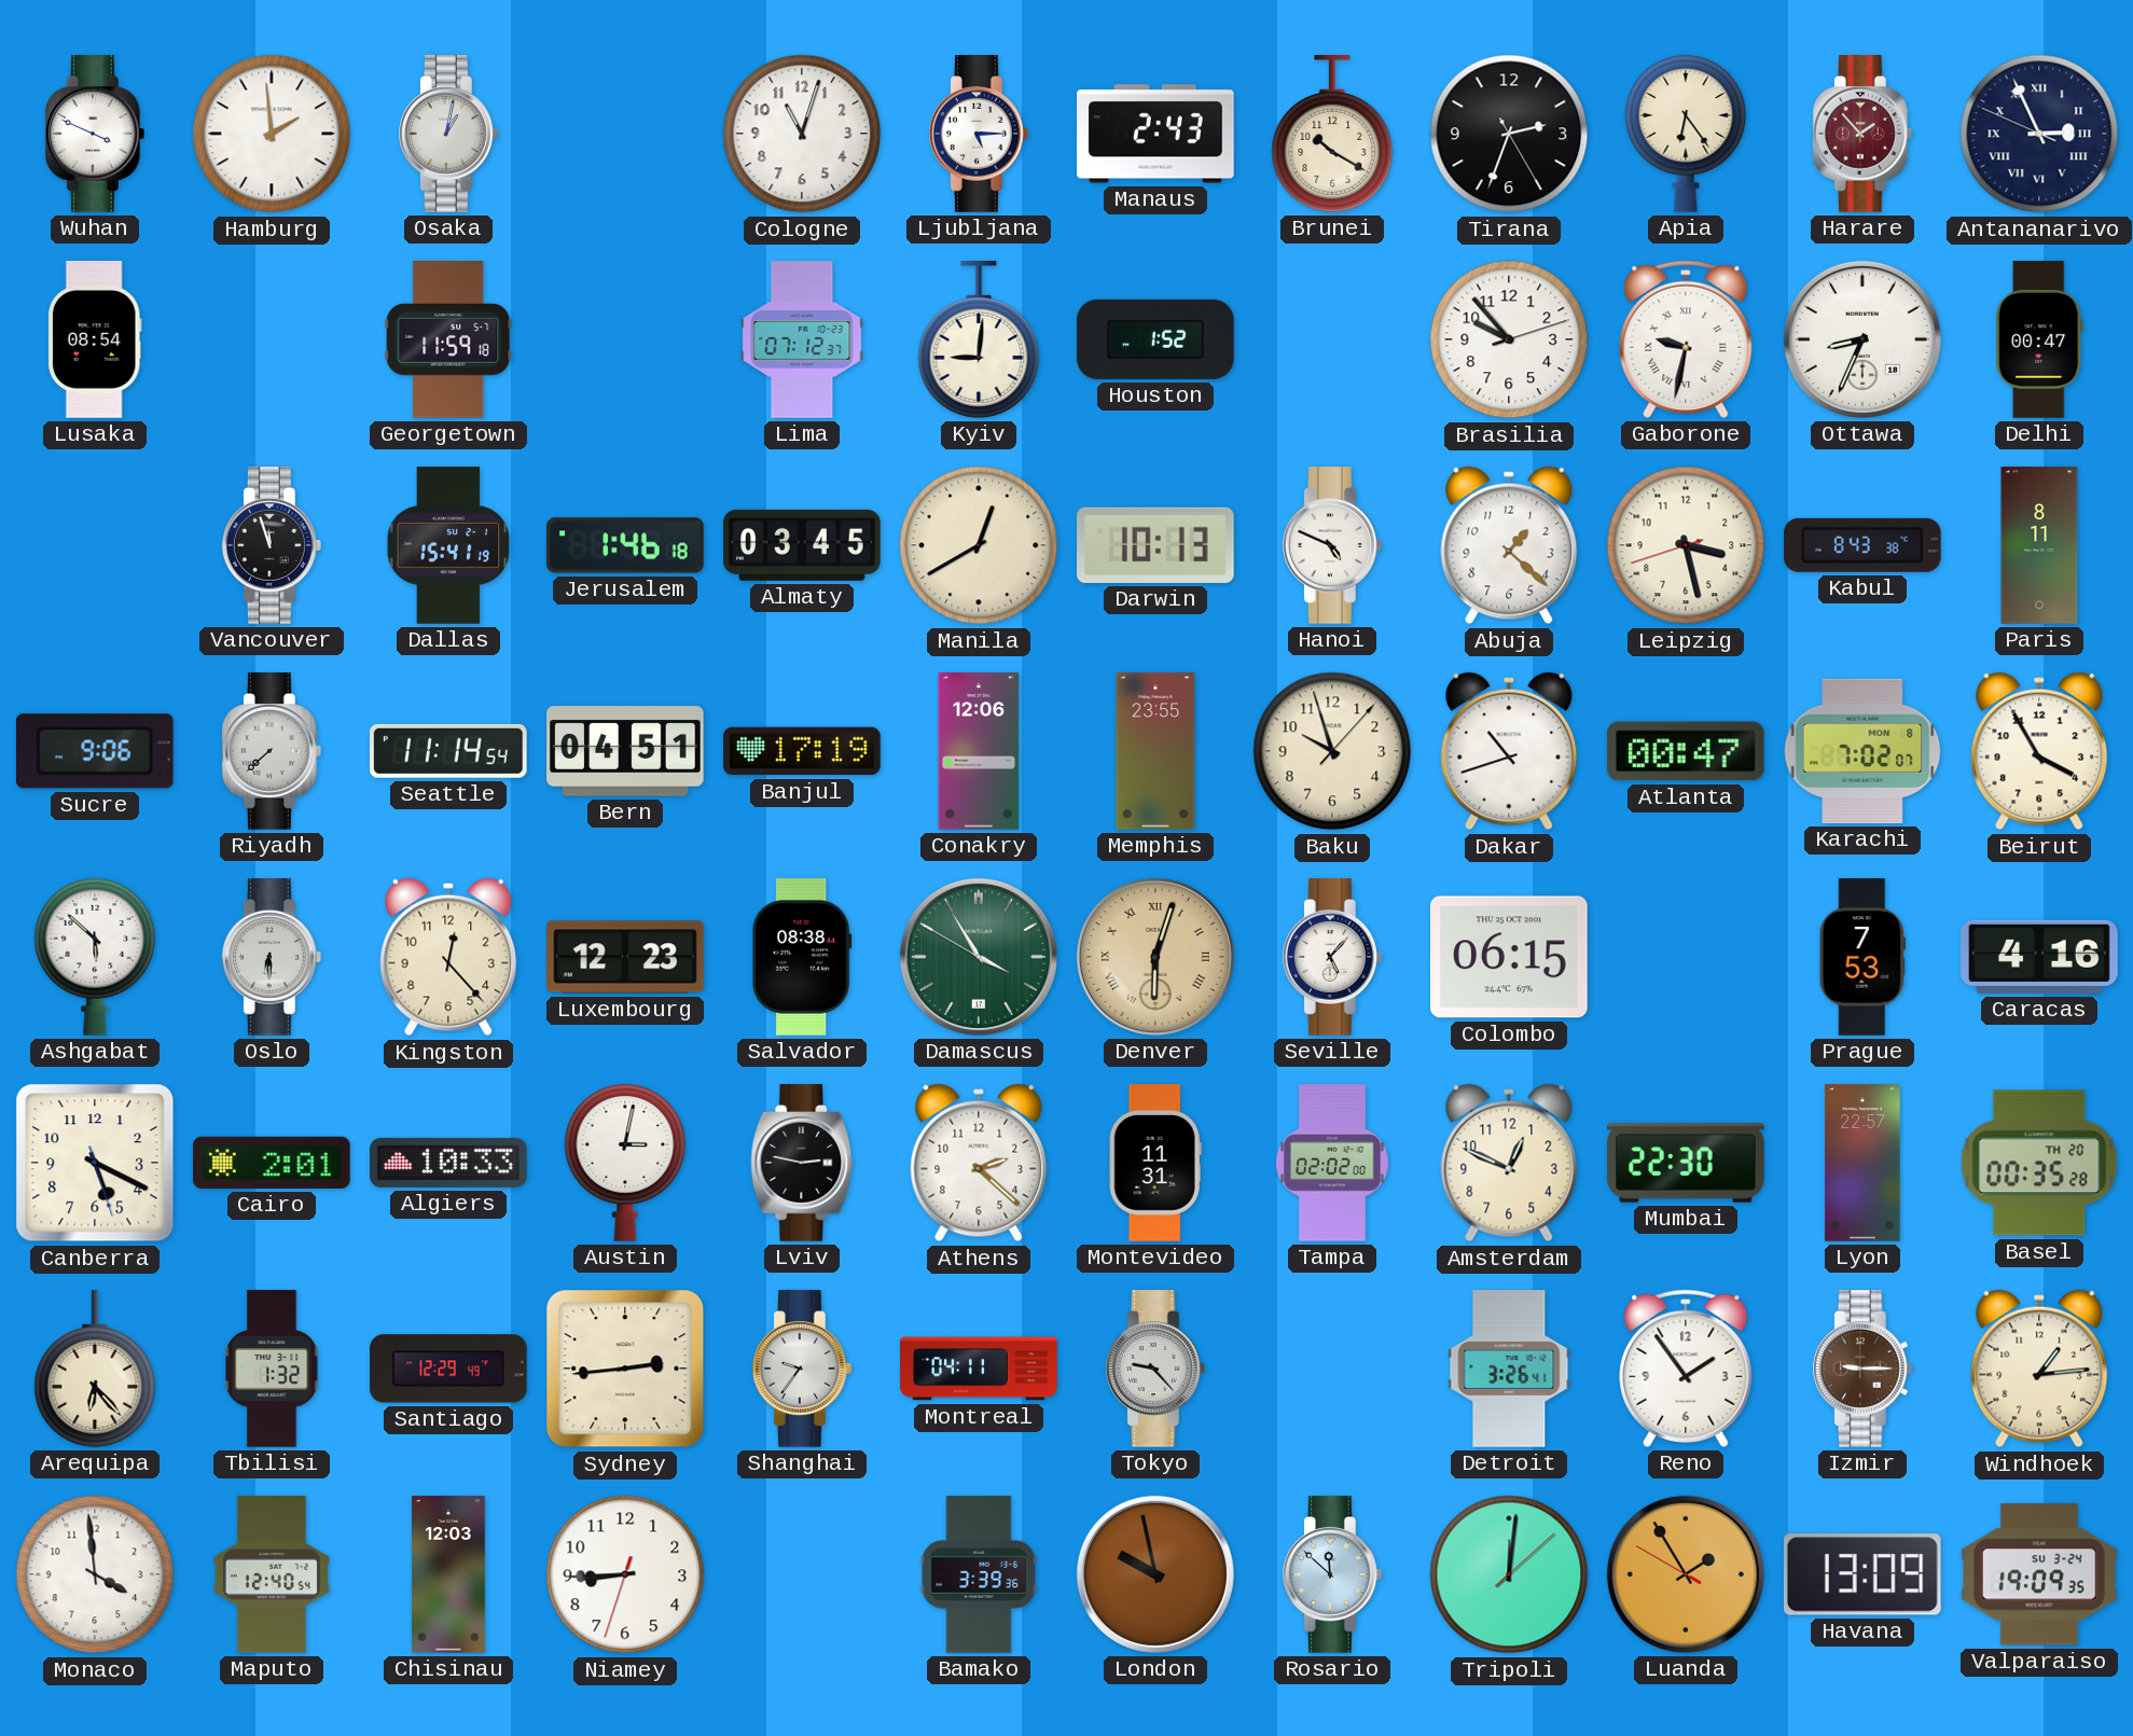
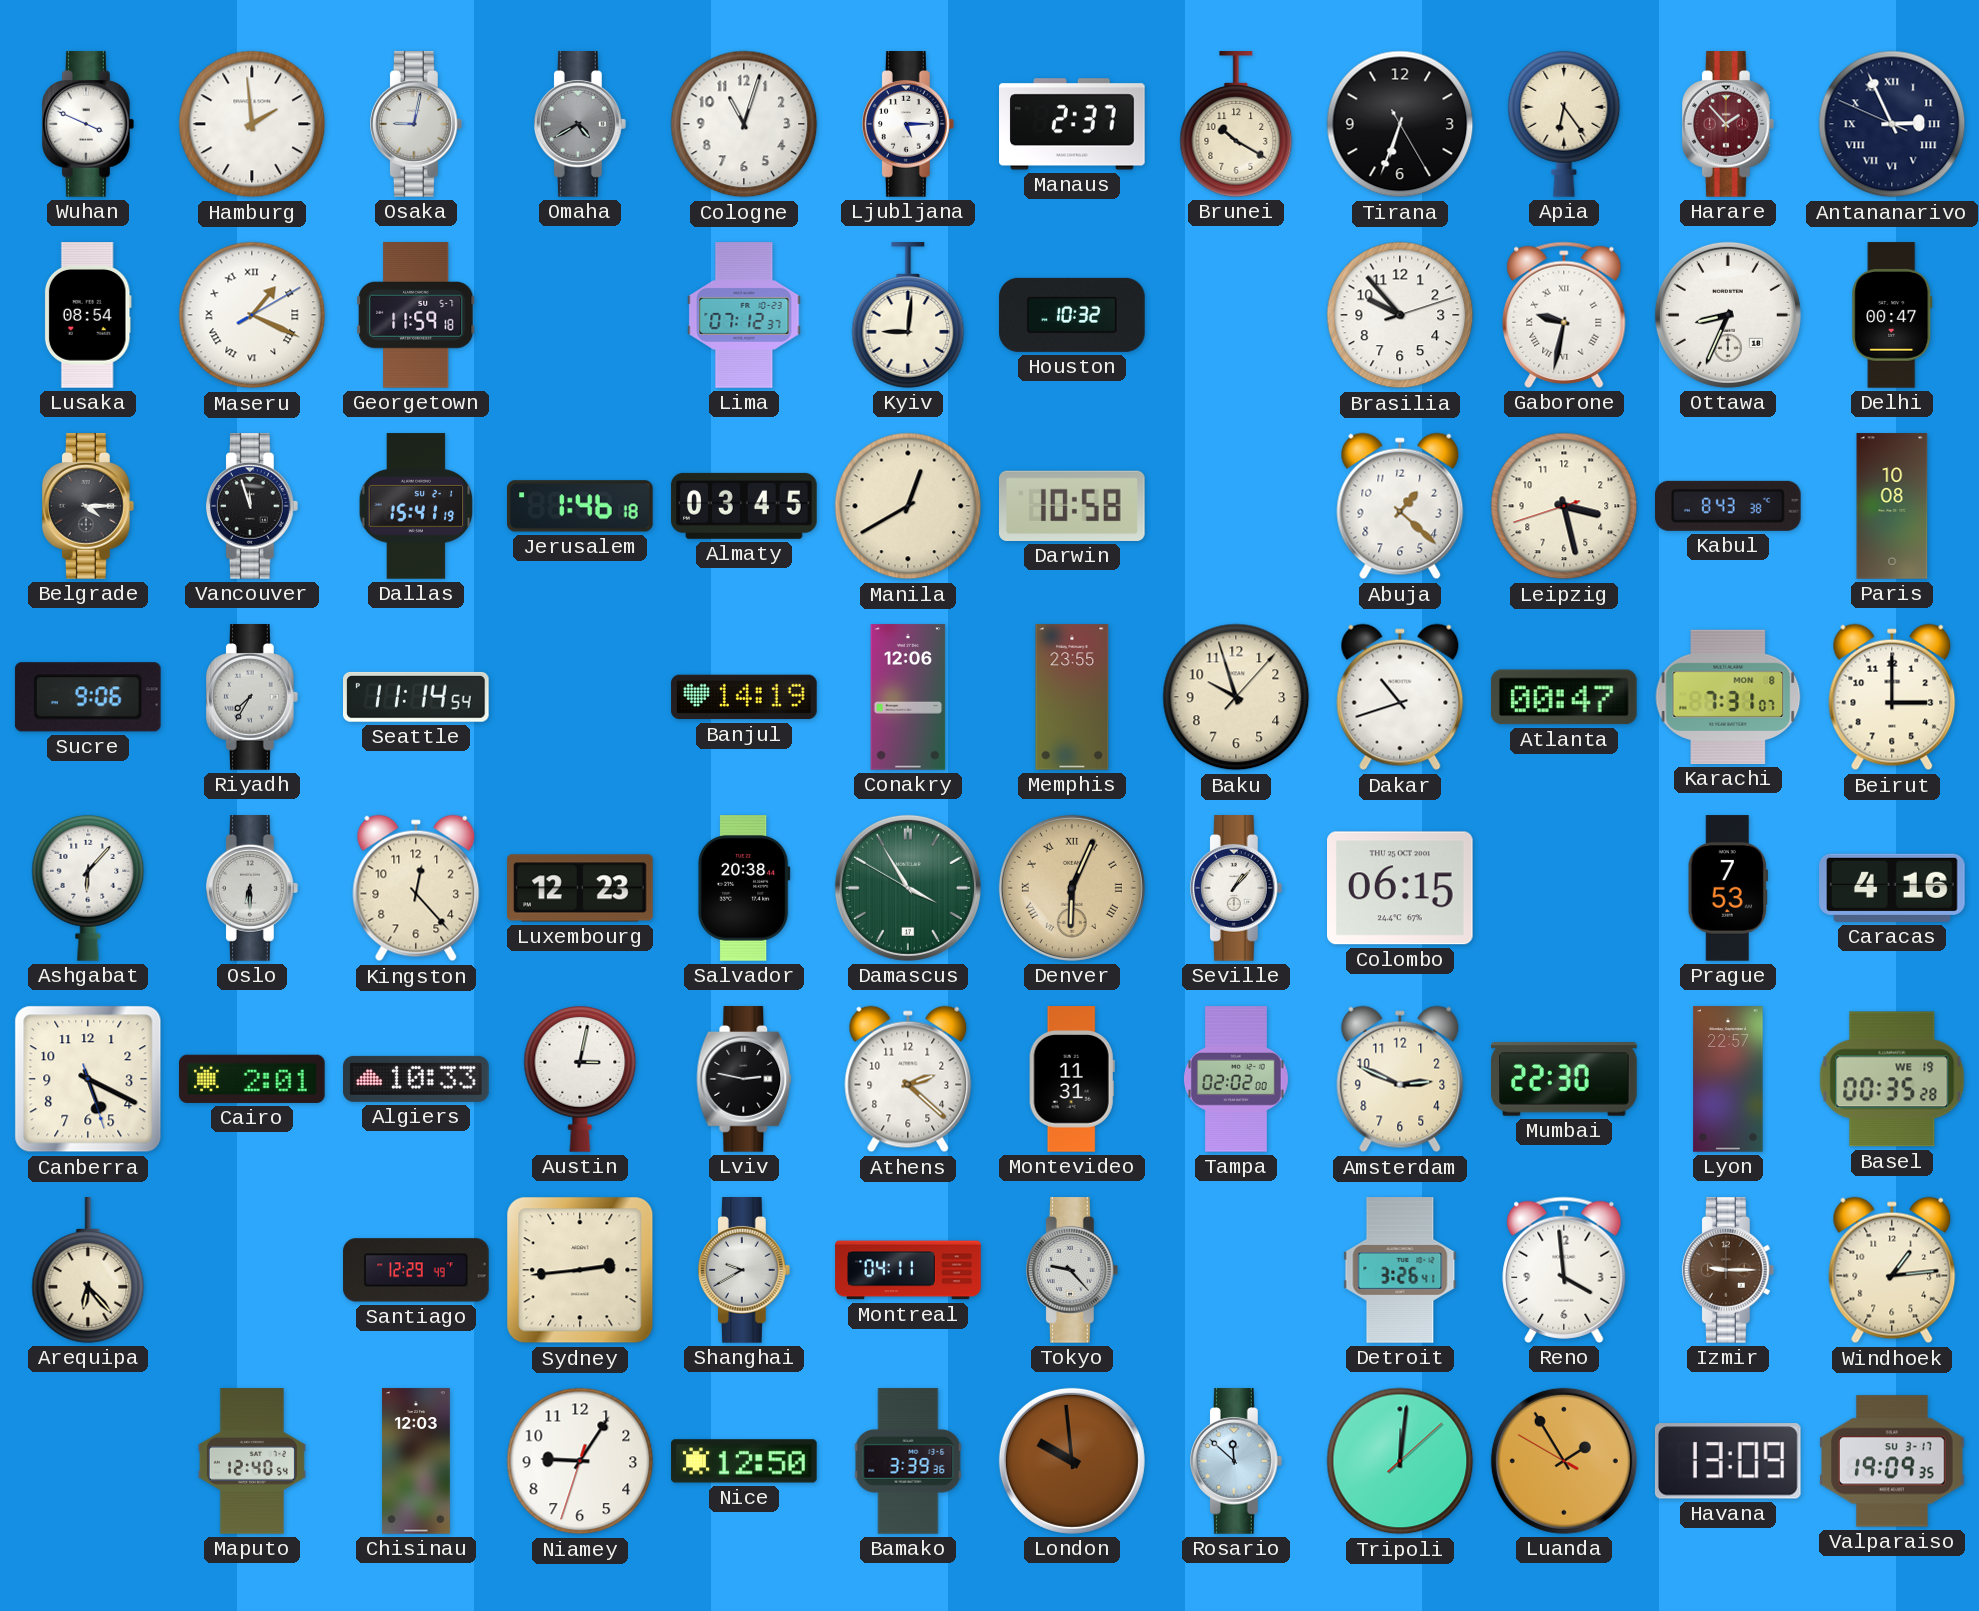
Osaka: 1:02 -> 9:02 (416, 124)
Omaha: none -> 4:40 (580, 124)
Manaus: 2:43 -> 2:37 (1072, 124)
Tirana: 2:33 -> 6:33 (1400, 124)
Maseru: none -> 1:19 (252, 315)
Houston: 1:52 -> 10:32 (1072, 315)
Belgrade: none -> 4:15 (88, 506)
Darwin: 10:13 -> 10:58 (1073, 506)
Hanoi: 4:49 -> none (1332, 545)
Paris: 8:11 -> 10:08 (1892, 506)
Riyadh: 7:38 -> 7:35 (252, 697)
Bern: 04:51 -> none (625, 751)
Banjul: 17:19 -> 14:19 (744, 697)
Karachi: 7:02 -> 7:31 (1728, 697)
Beirut: 3:55 -> 3:00 (1892, 697)
Ashgabat: 5:52 -> 6:07 (88, 888)
Salvador: 08:38 -> 20:38 (744, 888)
Denver: 6:03 -> 6:04 (1072, 888)
Seville: 5:07 -> 1:07 (1236, 888)
Amsterdam: 12:49 -> 2:49 (1400, 1079)
Basel date: TH 20 -> WE 19 (1892, 1079)
Tbilisi: 1:32 -> none (272, 1369)
Shanghai: 9:36 -> 9:40 (744, 1270)
Reno: 1:54 -> 3:59 (1564, 1270)
Monaco: 3:59 -> none (95, 1574)
Niamey: 8:44 -> 9:05 (580, 1461)
Nice: none -> 12:50 (744, 1461)
London: 9:58 -> 9:59 (1072, 1461)
Valparaiso date: SU 3-24 -> SU 3-17 (1892, 1461)
